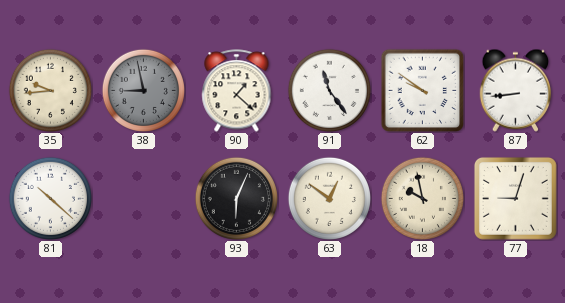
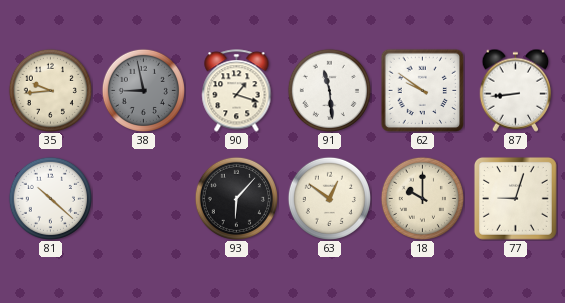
90: 1:22 -> 1:18 (237, 91)
91: 11:24 -> 11:29 (329, 90)
93: 6:04 -> 6:07 (236, 198)
18: 9:58 -> 10:00 (422, 198)
